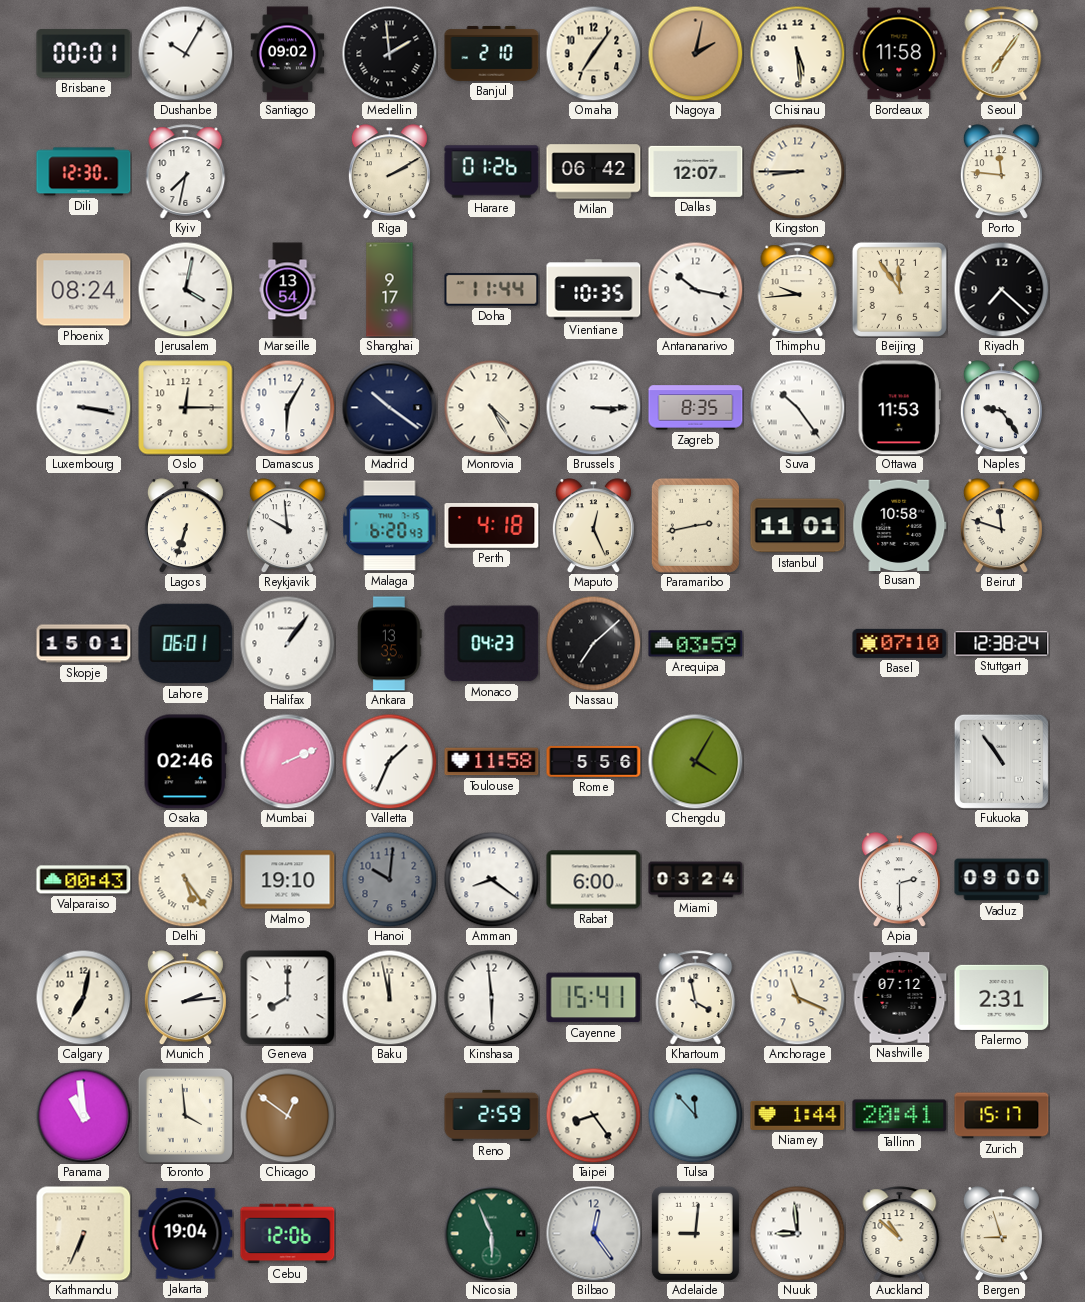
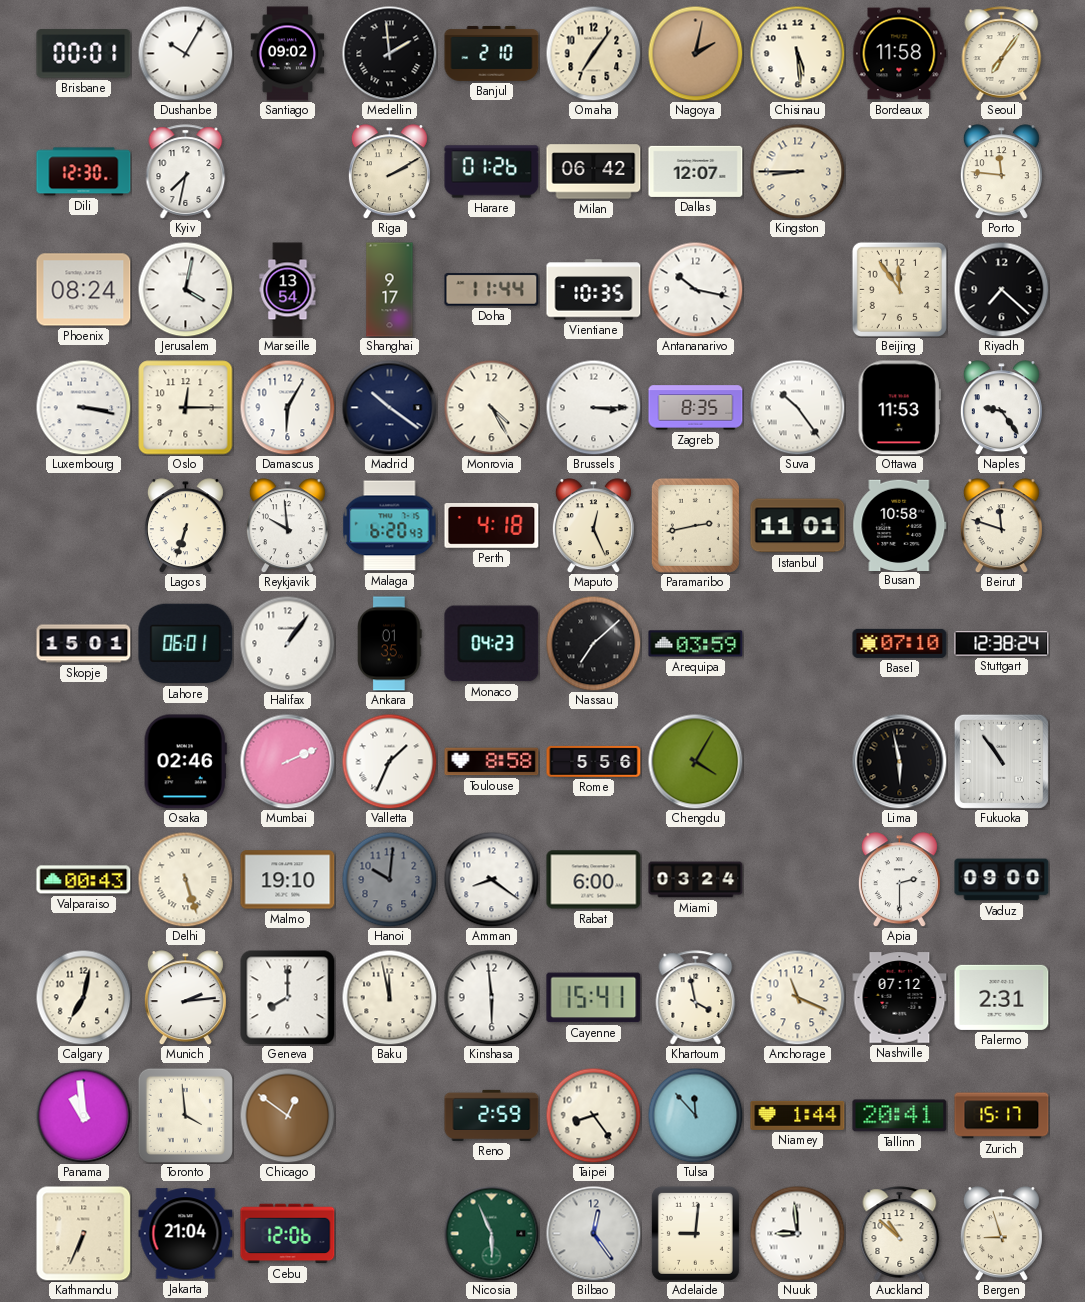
Thimphu: 9:44 -> none (798, 290)
Ankara: 13:35 -> 01:35 (390, 644)
Toulouse: 11:58 -> 8:58 (492, 762)
Lima: none -> 5:58 (899, 761)
Delhi: 5:24 -> 5:27 (185, 879)
Jakarta: 19:04 -> 21:04 (186, 1234)
